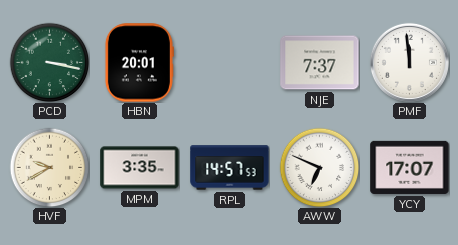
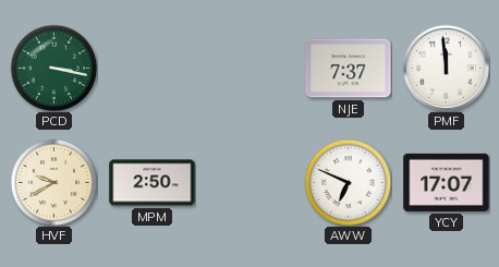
HBN: 20:01 -> none (139, 63)
MPM: 3:35 -> 2:50 (153, 183)
RPL: 14:57 -> none (230, 168)
